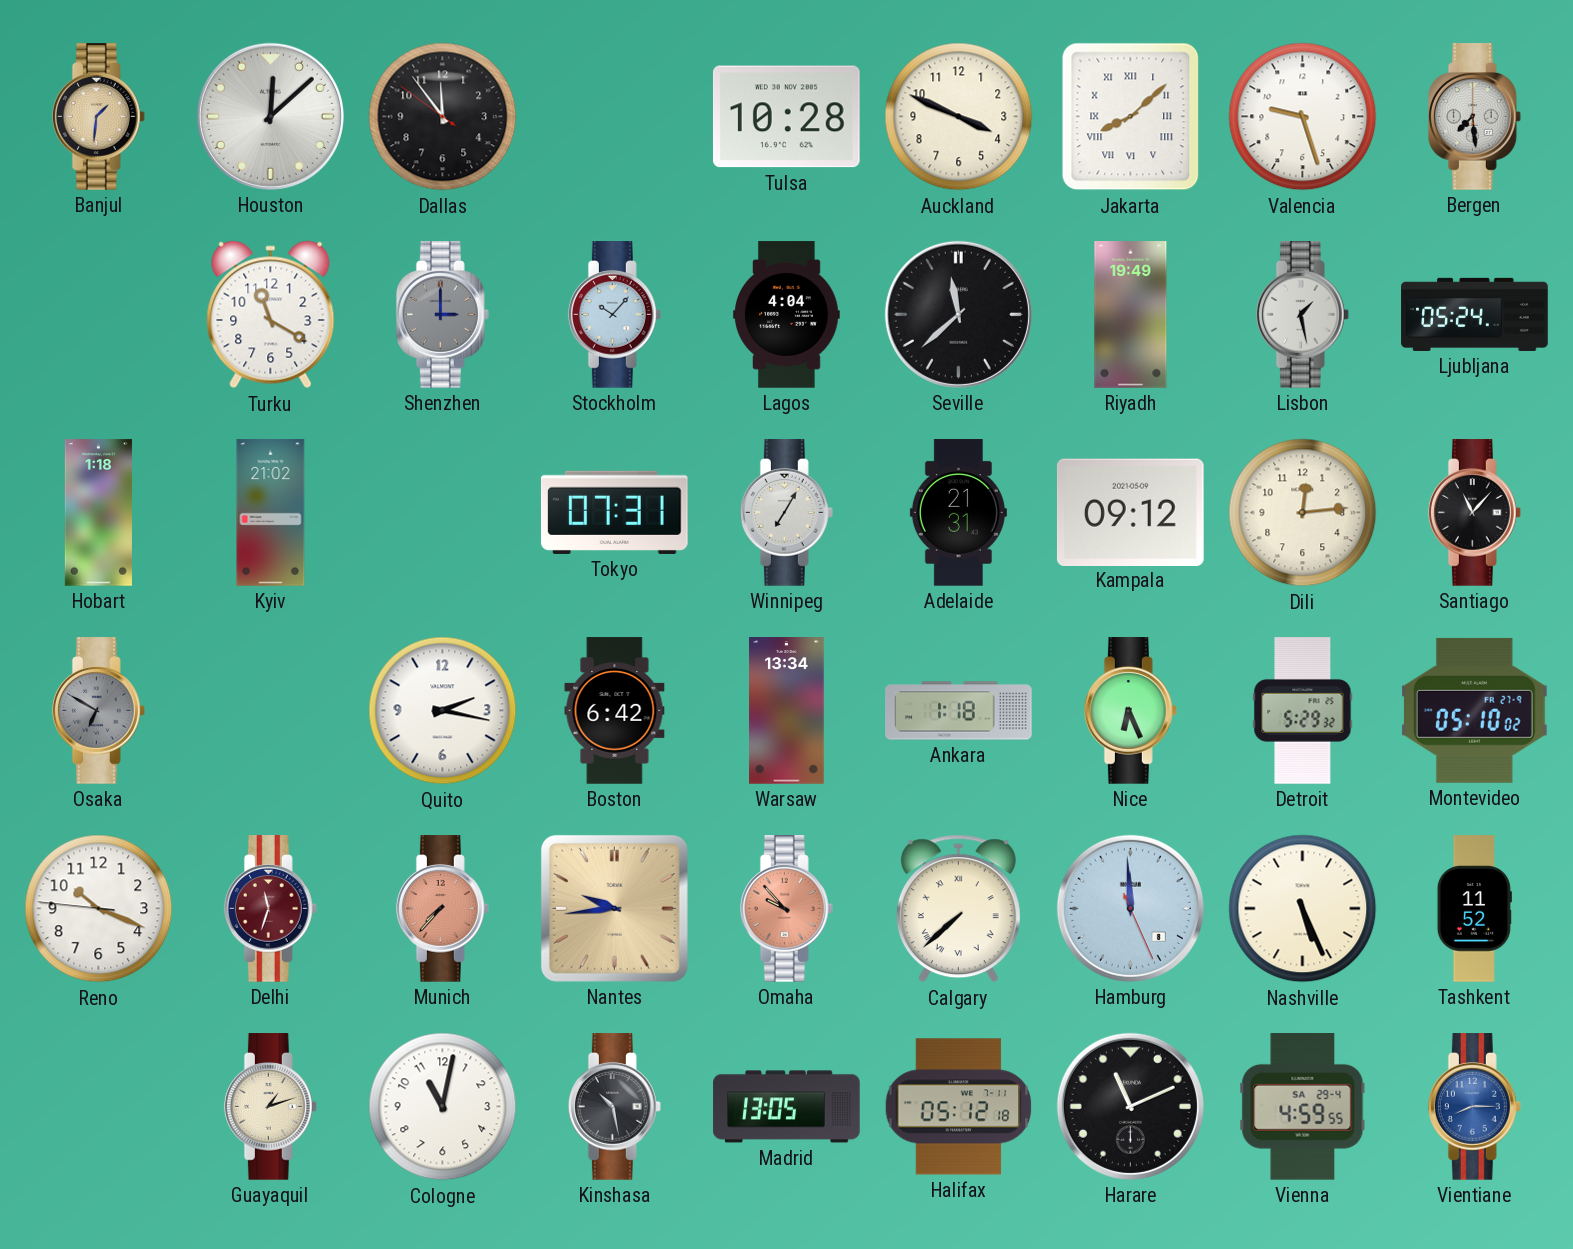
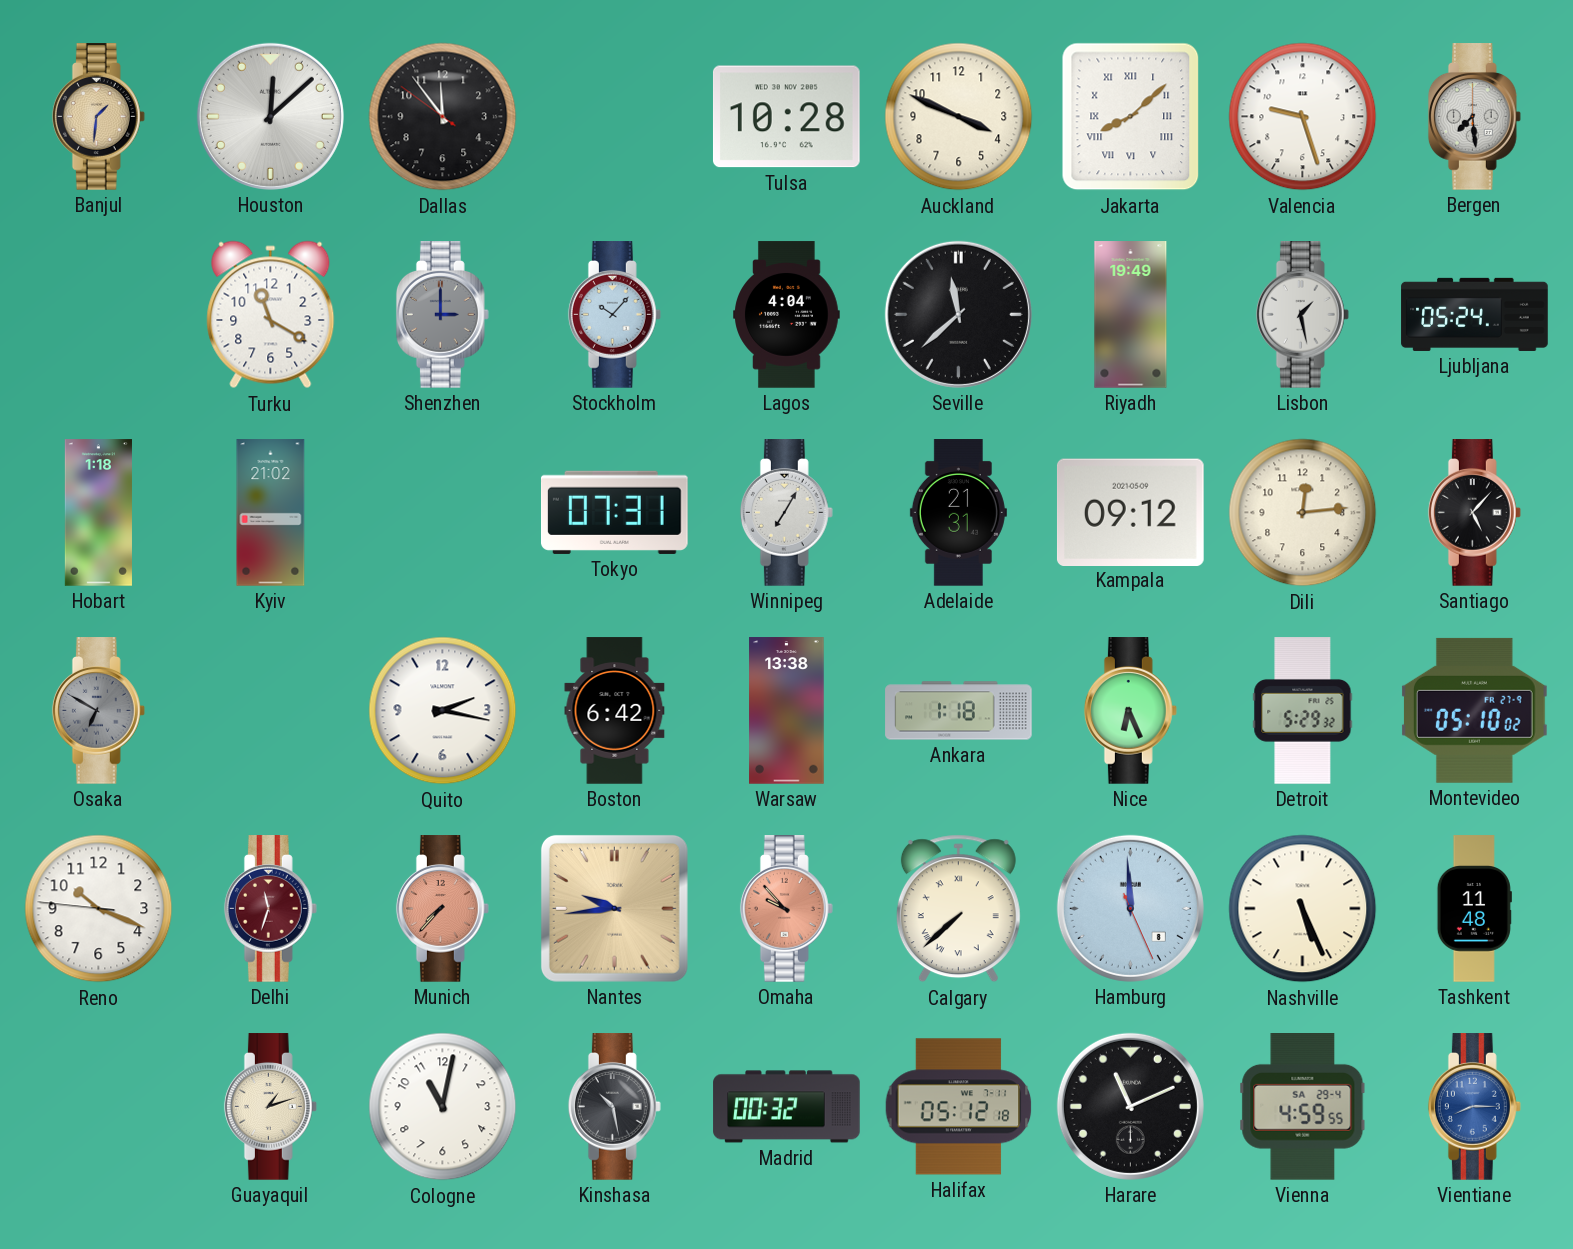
Santiago: 11:07 -> 5:07 (1474, 513)
Warsaw: 13:34 -> 13:38 (787, 711)
Tashkent: 11:52 -> 11:48 (1474, 909)
Madrid: 13:05 -> 00:32 (787, 1107)
